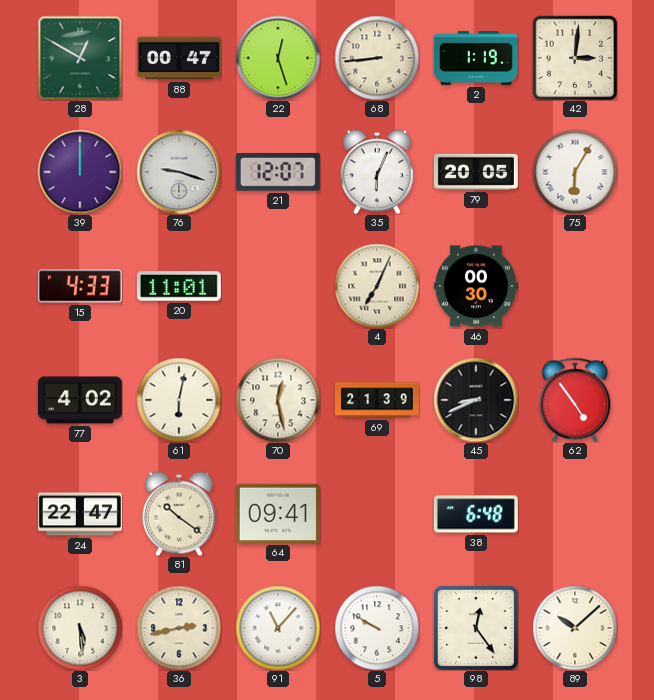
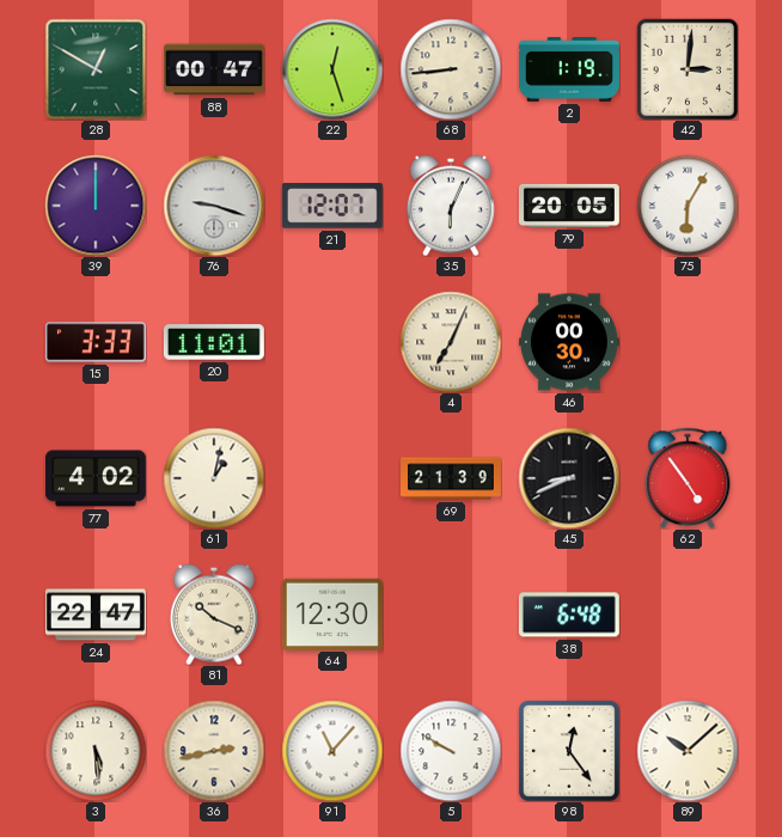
15: 4:33 -> 3:33 (96, 342)
61: 6:02 -> 1:02 (214, 478)
70: 12:28 -> none (278, 400)
81: 10:21 -> 10:19 (214, 615)
64: 09:41 -> 12:30 (332, 613)
